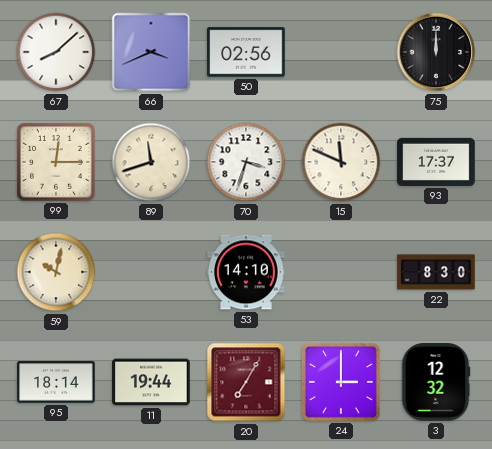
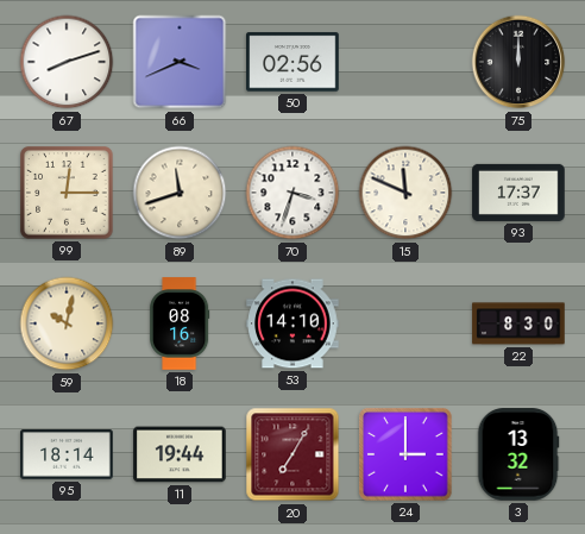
67: 8:08 -> 8:12 (67, 62)
18: none -> 08:16 (180, 323)
3: 12:32 -> 13:32 (518, 454)
